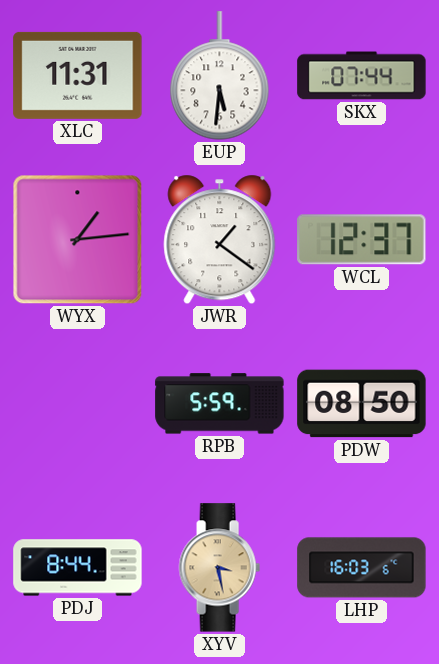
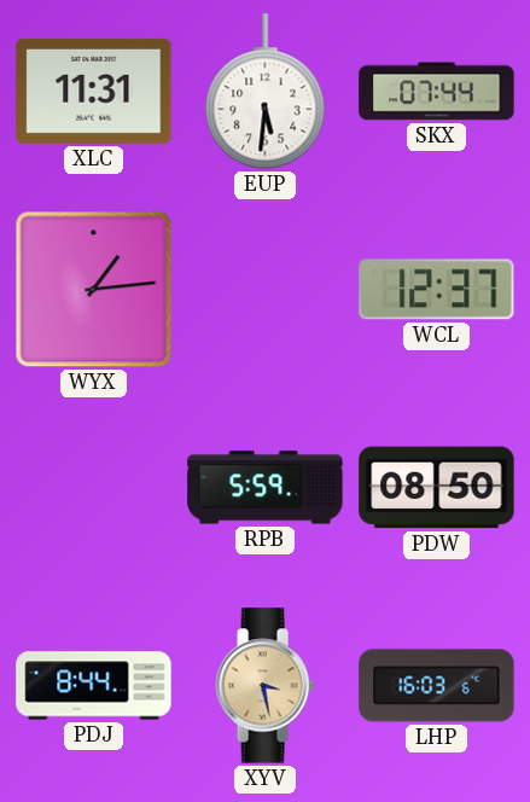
JWR: 1:21 -> none (220, 240)
